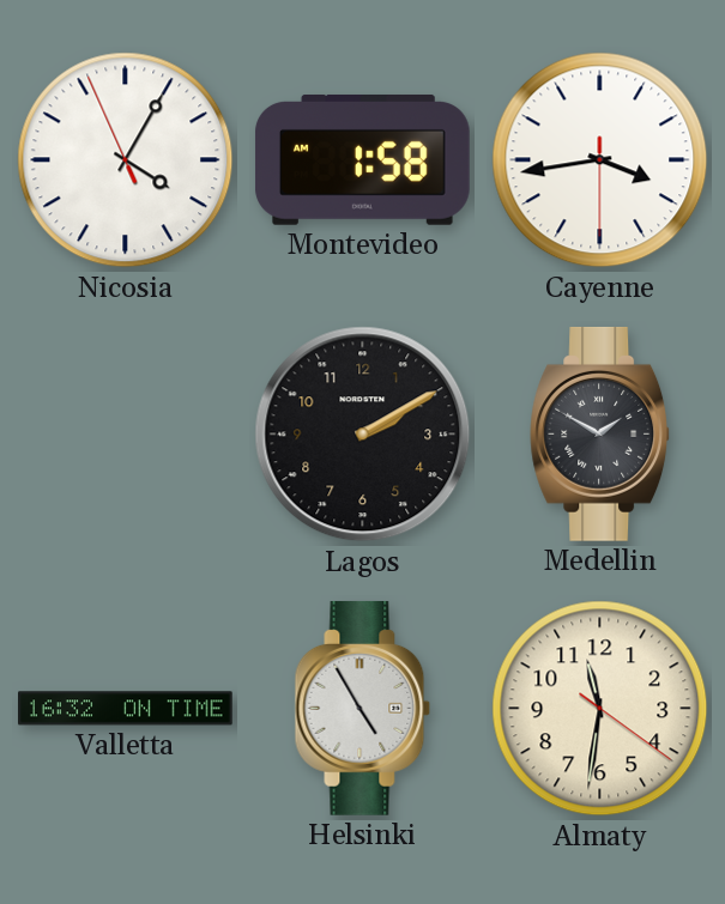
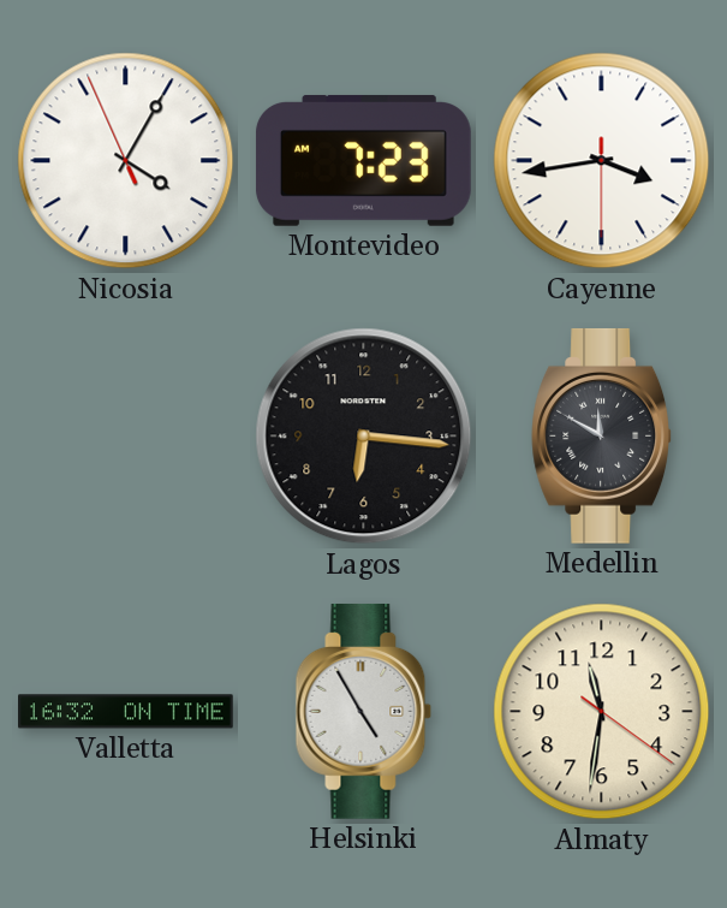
Montevideo: 1:58 -> 7:23 (363, 160)
Lagos: 2:10 -> 6:16 (364, 437)
Medellin: 1:50 -> 11:50 (602, 435)
